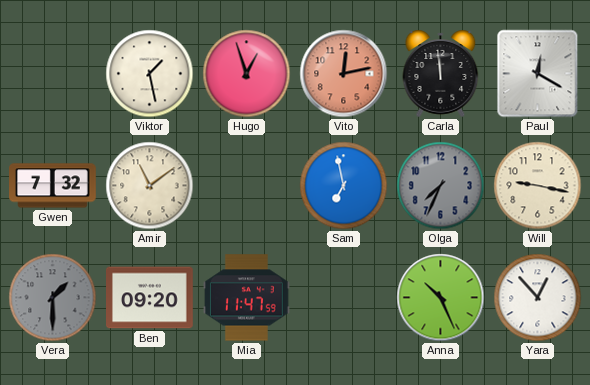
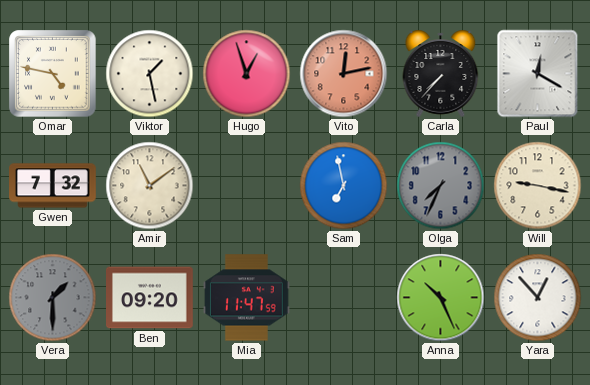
Omar: none -> 4:47 (53, 74)
Carla: 11:59 -> 7:37 (441, 73)
